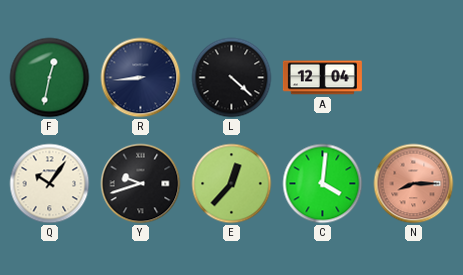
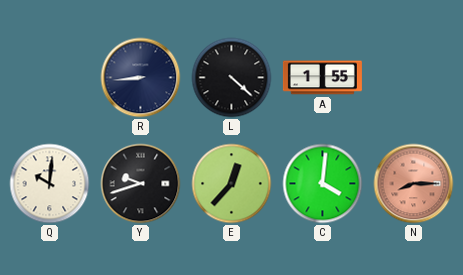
F: 12:32 -> none (50, 78)
A: 12:04 -> 1:55 (322, 78)
Q: 10:06 -> 10:01 (50, 184)
